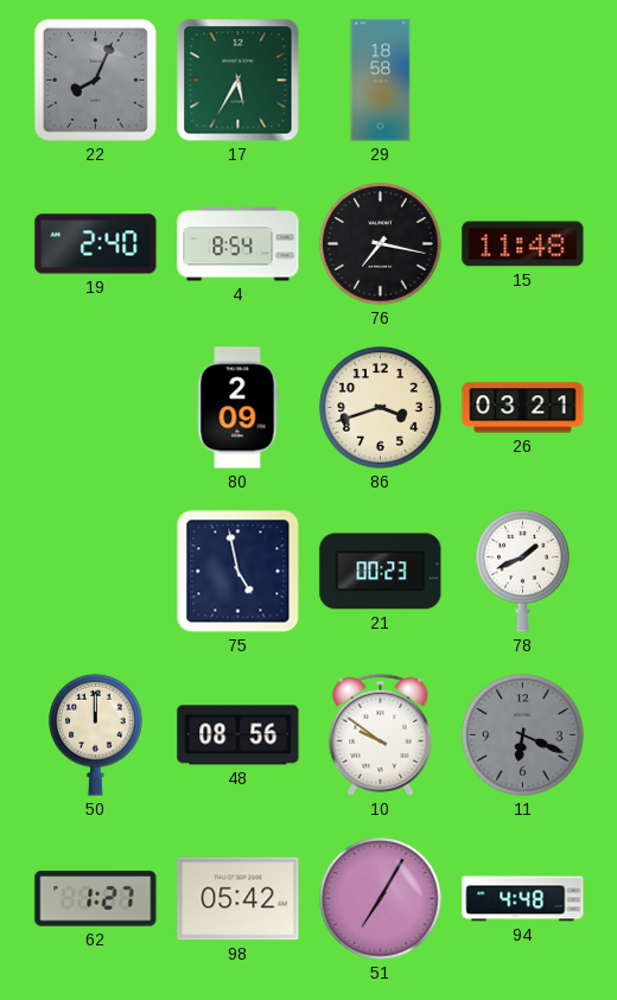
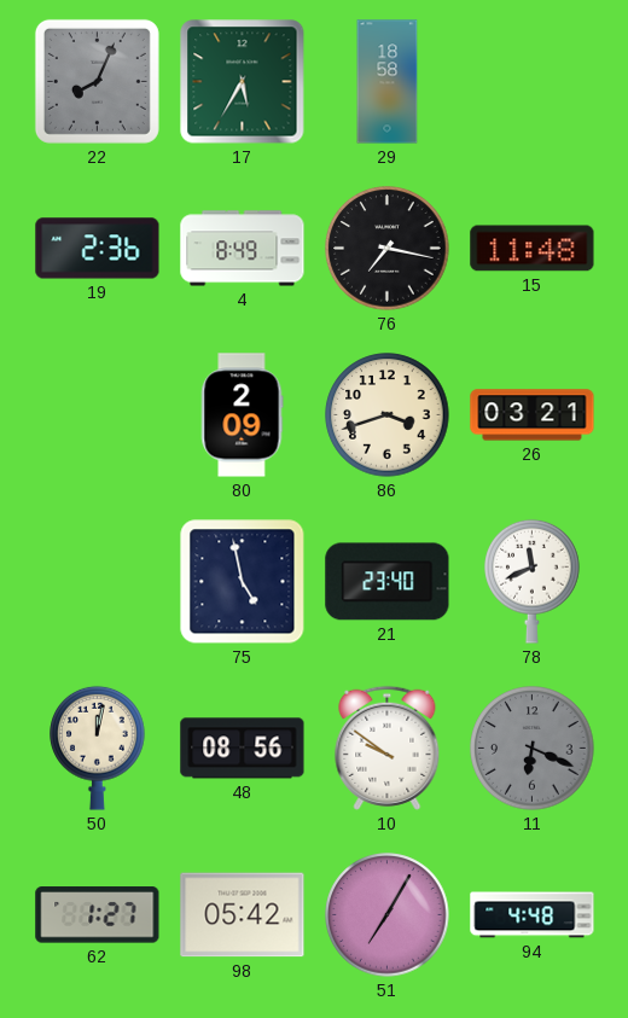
19: 2:40 -> 2:36 (98, 249)
4: 8:54 -> 8:49 (243, 249)
21: 00:23 -> 23:40 (388, 582)
78: 1:41 -> 11:41 (533, 581)
50: 12:00 -> 12:02 (98, 747)
